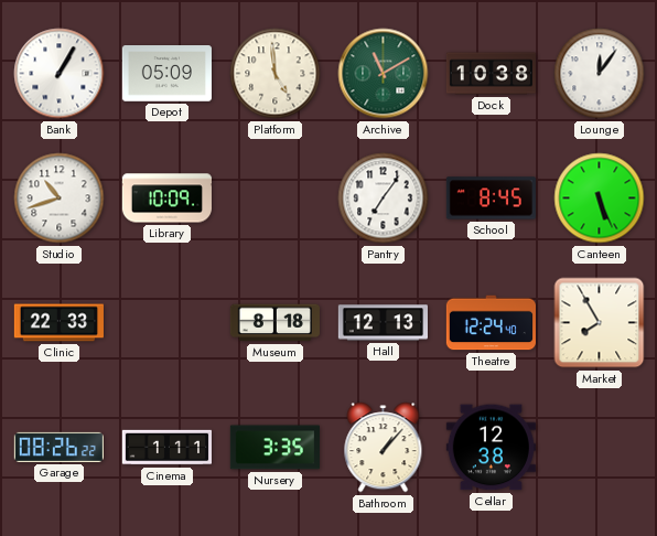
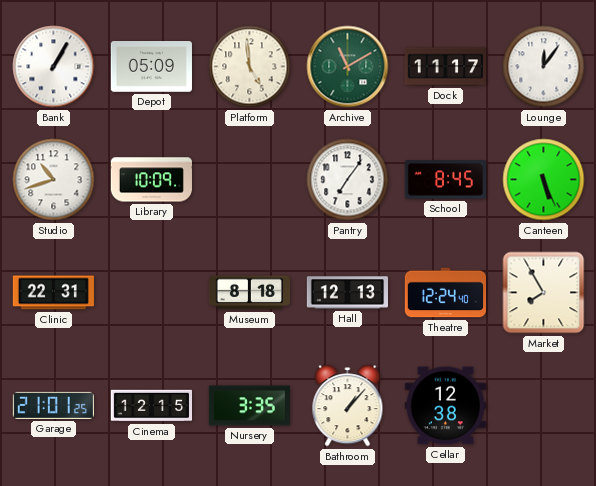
Dock: 10:38 -> 11:17 (445, 67)
Clinic: 22:33 -> 22:31 (53, 293)
Garage: 08:26 -> 21:01 (53, 405)
Cinema: 1:11 -> 12:15 (151, 406)
